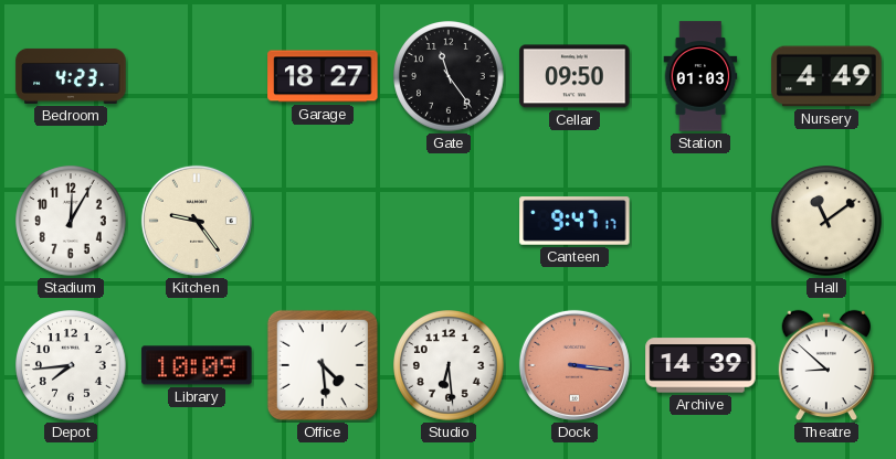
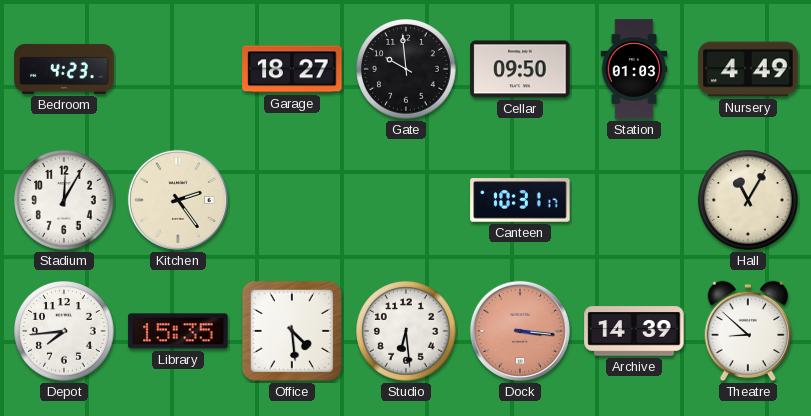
Gate: 11:24 -> 9:59 (407, 70)
Kitchen: 9:24 -> 2:24 (178, 200)
Canteen: 9:47 -> 10:31 (520, 200)
Hall: 11:09 -> 11:05 (749, 201)
Library: 10:09 -> 15:35 (178, 331)
